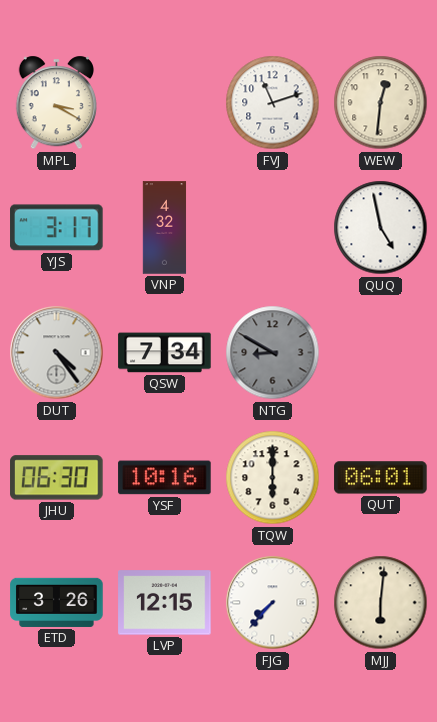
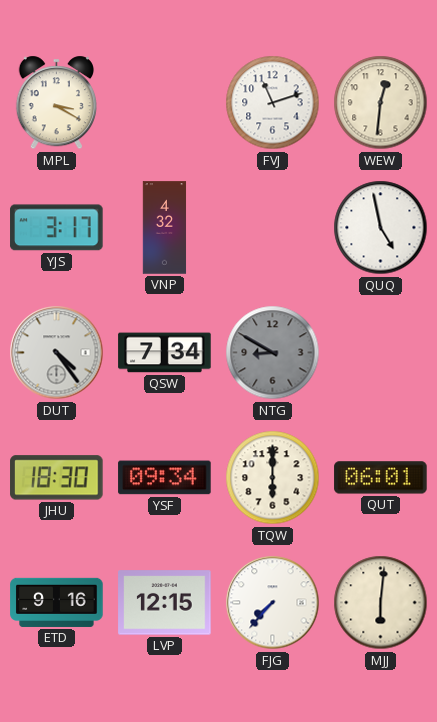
JHU: 06:30 -> 18:30 (57, 478)
YSF: 10:16 -> 09:34 (165, 478)
ETD: 3:26 -> 9:16 (57, 602)
